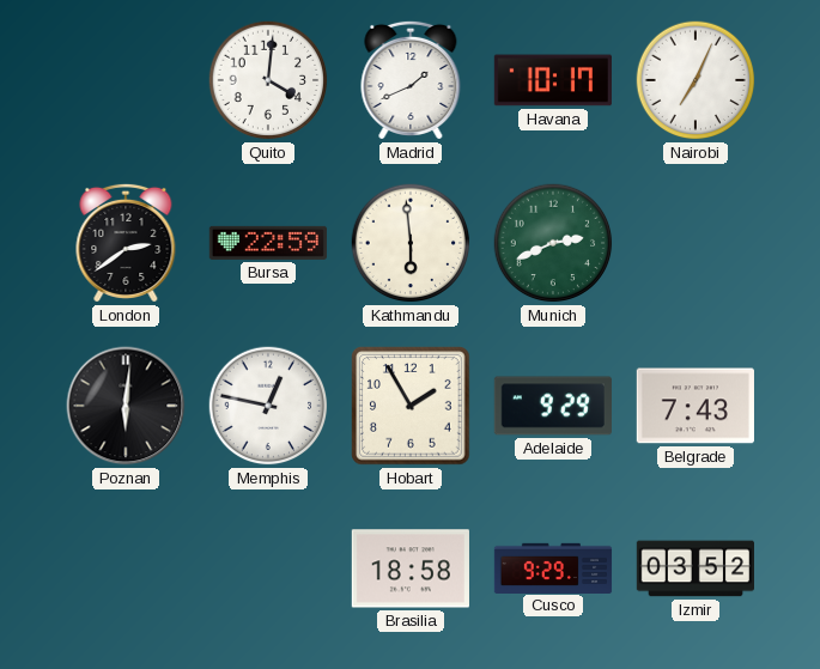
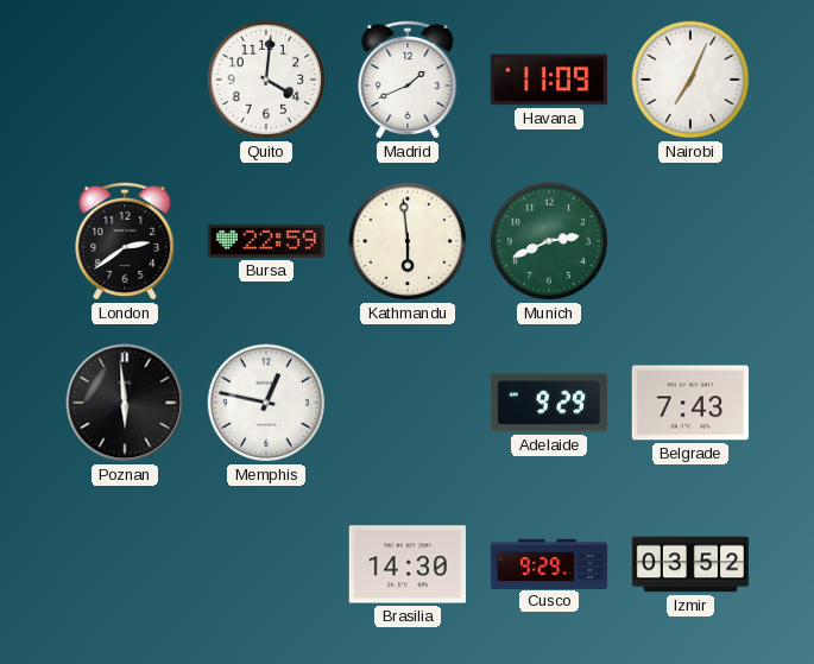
Havana: 10:17 -> 11:09 (548, 80)
Poznan: 6:01 -> 5:59 (125, 403)
Hobart: 1:55 -> none (411, 406)
Brasilia: 18:58 -> 14:30 (408, 564)
